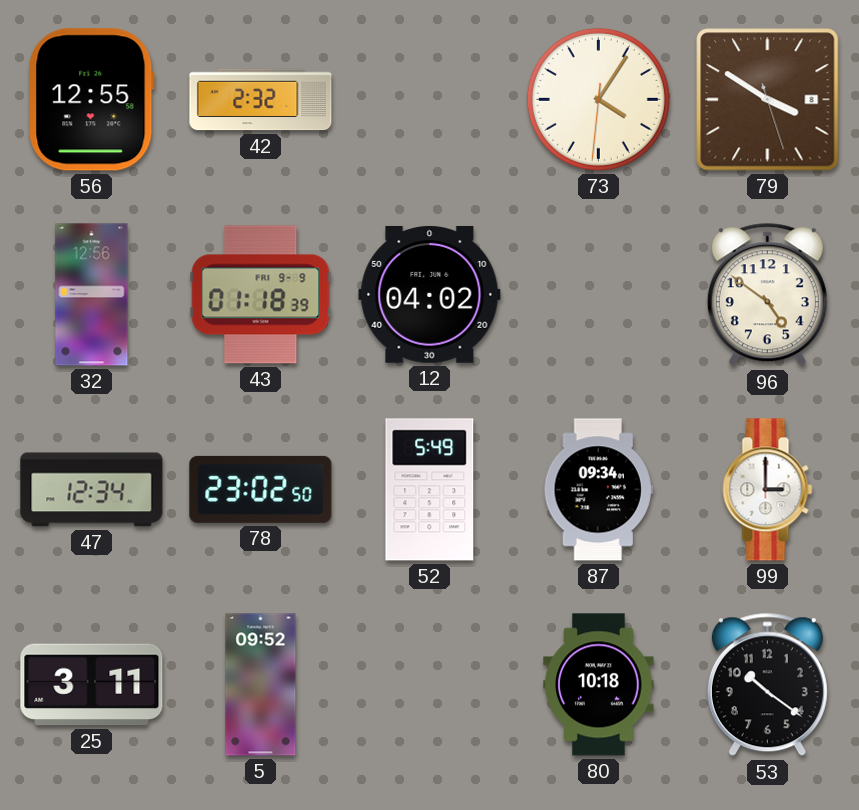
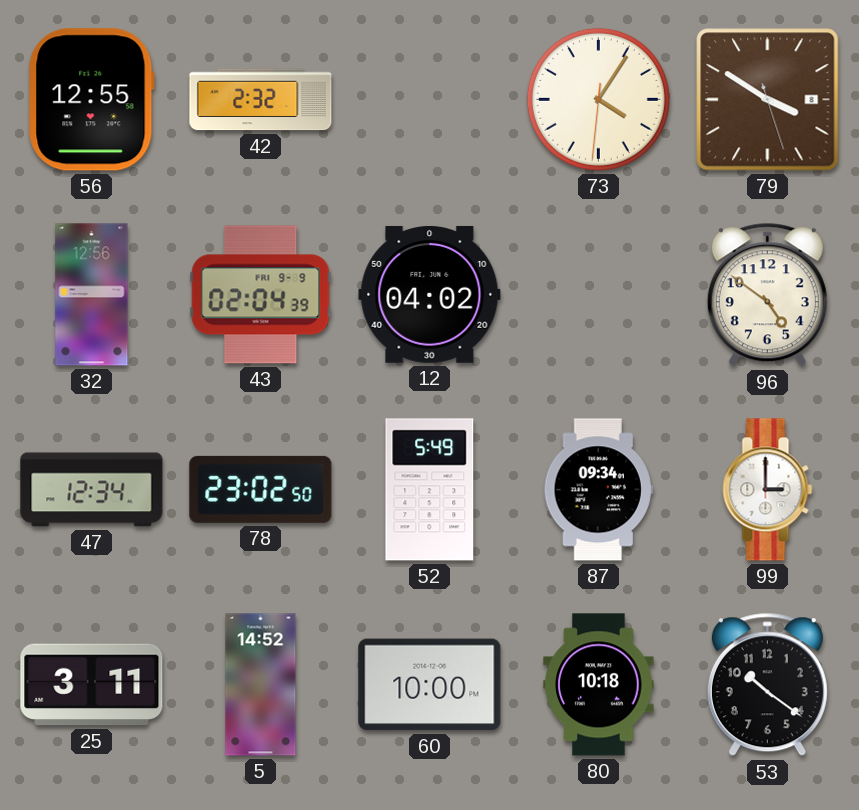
43: 01:18 -> 02:04 (261, 295)
5: 09:52 -> 14:52 (261, 685)
60: none -> 10:00 (430, 685)
